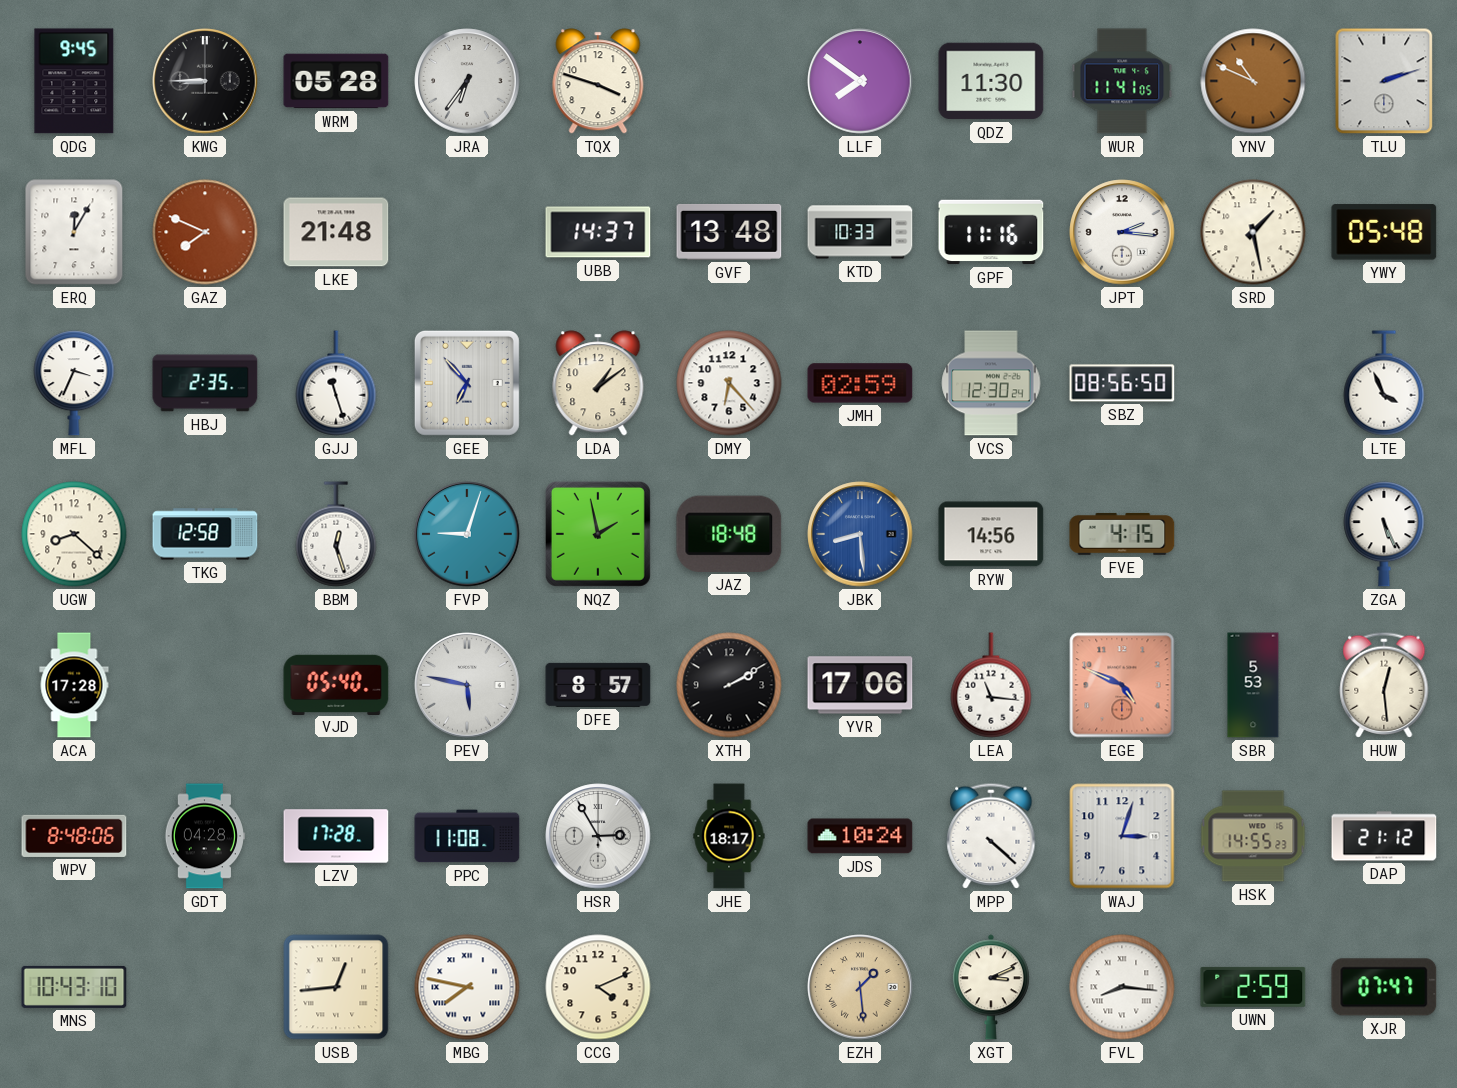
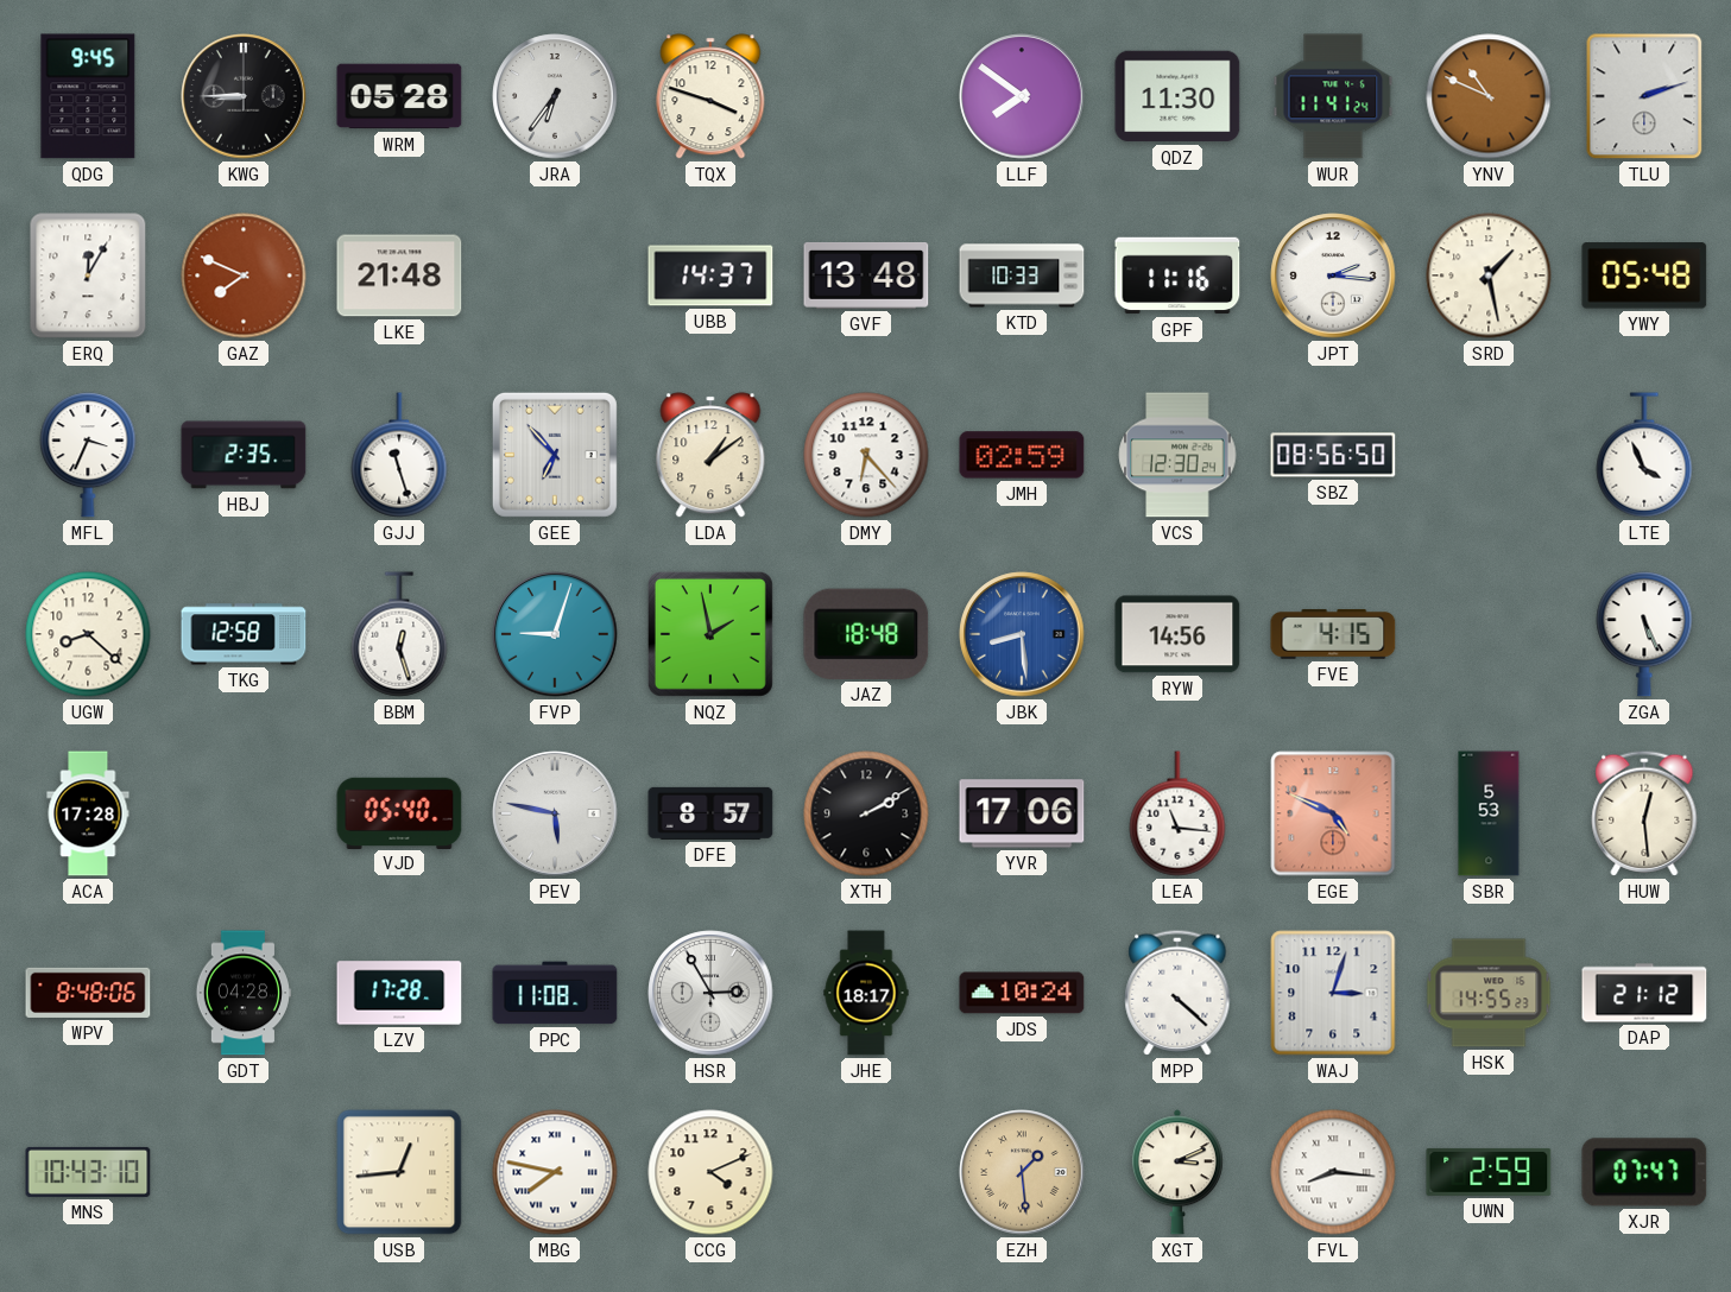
WUR: 11:41:05 -> 11:41:24 (1333, 96)
